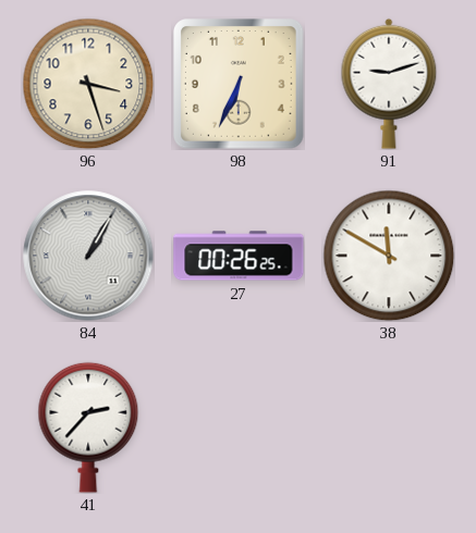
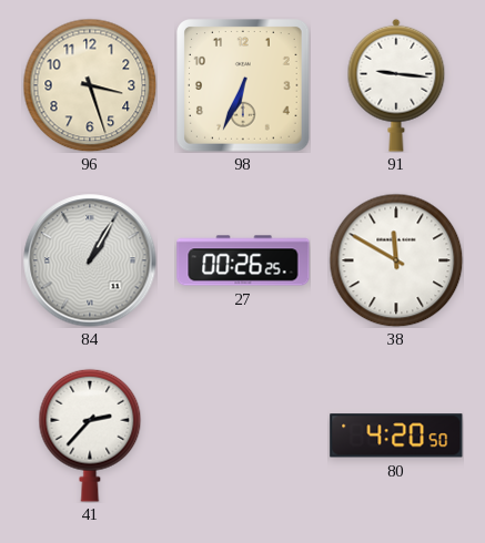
91: 9:12 -> 9:16 (396, 85)
80: none -> 4:20 (396, 436)
